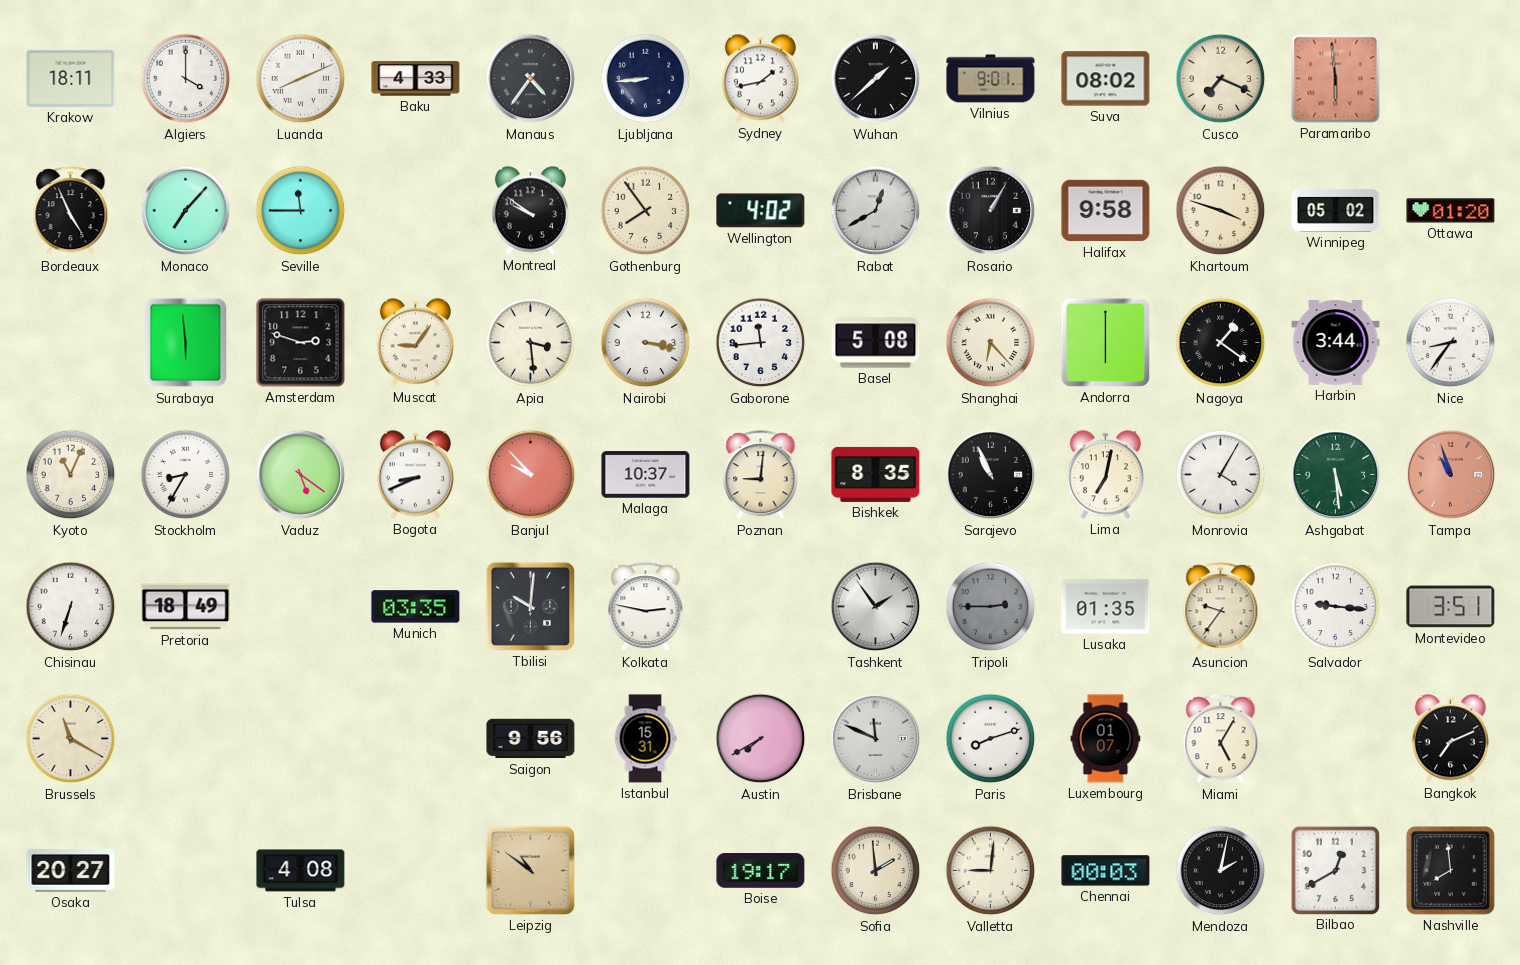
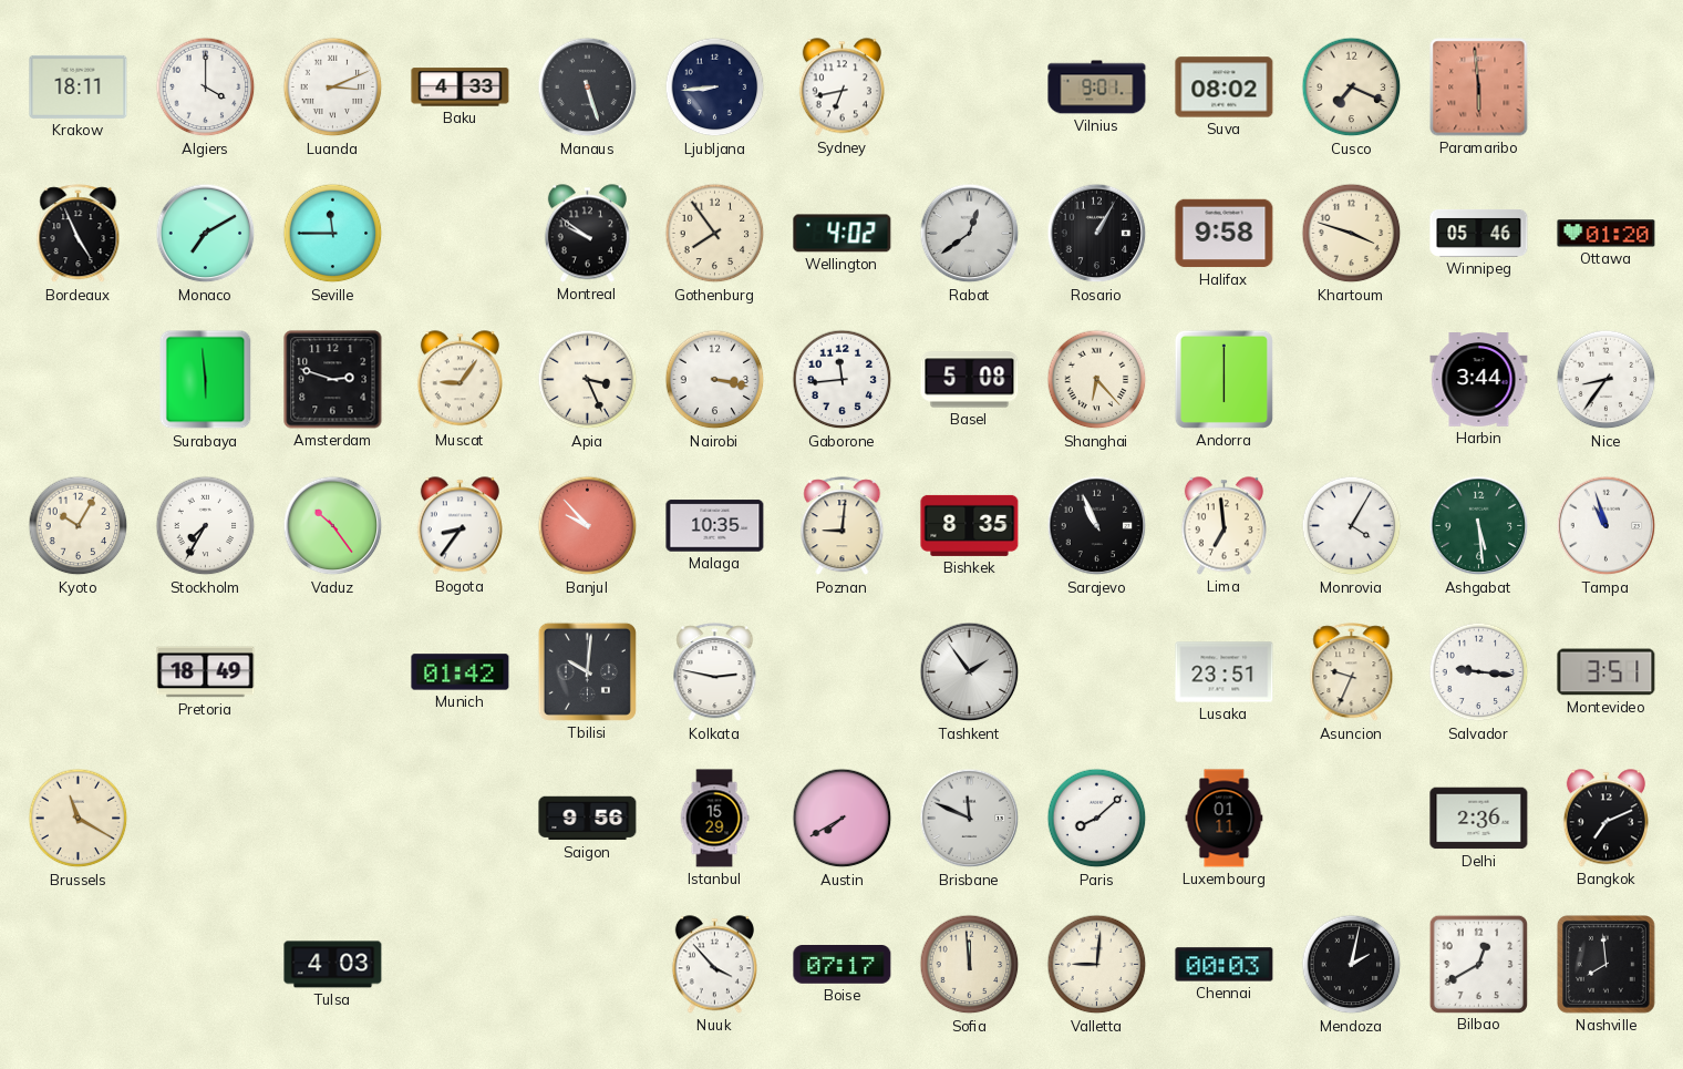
Luanda: 8:11 -> 3:11 (333, 88)
Manaus: 4:36 -> 5:27 (588, 88)
Sydney: 1:43 -> 6:43 (841, 88)
Wuhan: 1:38 -> none (876, 79)
Monaco: 7:07 -> 7:10 (206, 234)
Rabat: 12:40 -> 12:39 (970, 234)
Winnipeg: 05:02 -> 05:46 (1479, 233)
Apia: 3:29 -> 3:26 (588, 380)
Nagoya: 1:21 -> none (1221, 343)
Kyoto: 11:04 -> 10:05 (79, 526)
Stockholm: 8:35 -> 7:35 (206, 526)
Vaduz: 5:21 -> 10:24 (333, 526)
Bogota: 8:41 -> 8:36 (460, 526)
Malaga: 10:37 -> 10:35 (715, 526)
Lima: 7:02 -> 6:59 (1223, 526)
Tampa dial: salmon -> white (1607, 526)
Chisinau: 6:33 -> none (71, 607)
Munich: 03:35 -> 01:42 (461, 672)
Tripoli: 2:45 -> none (991, 607)
Lusaka: 01:35 -> 23:51 (1225, 672)
Asuncion: 9:36 -> 9:34 (1352, 672)
Istanbul: 15:31 -> 15:29 (714, 819)
Paris: 8:12 -> 8:08 (1097, 819)
Luxembourg: 01:07 -> 01:11 (1225, 819)
Miami: 5:05 -> none (1221, 739)
Delhi: none -> 2:36 (1479, 819)
Osaka: 20:27 -> none (71, 871)
Tulsa: 4:08 -> 4:03 (333, 965)
Leipzig: 10:51 -> none (530, 870)
Nuuk: none -> 3:53 (714, 965)
Boise: 19:17 -> 07:17 (843, 965)
Sofia: 1:59 -> 11:59 (970, 965)
